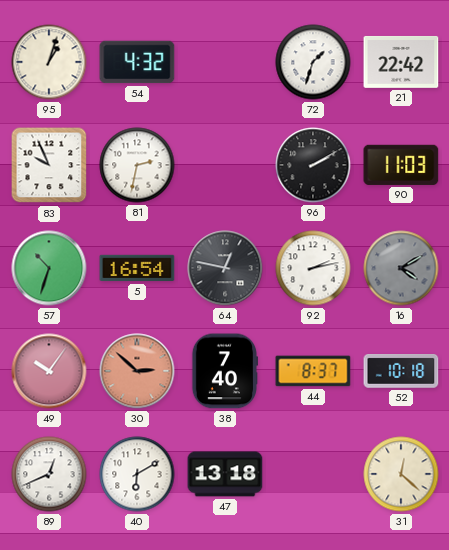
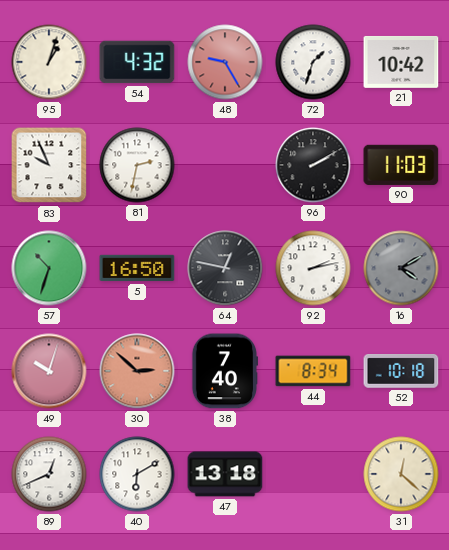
48: none -> 9:25 (225, 62)
21: 22:42 -> 10:42 (401, 62)
5: 16:54 -> 16:50 (137, 268)
49: 10:06 -> 10:03 (49, 371)
44: 8:37 -> 8:34 (313, 371)
